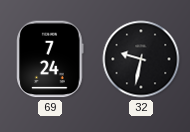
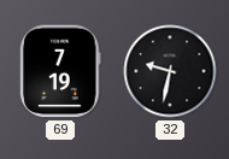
69: 7:24 -> 7:19 (60, 71)
